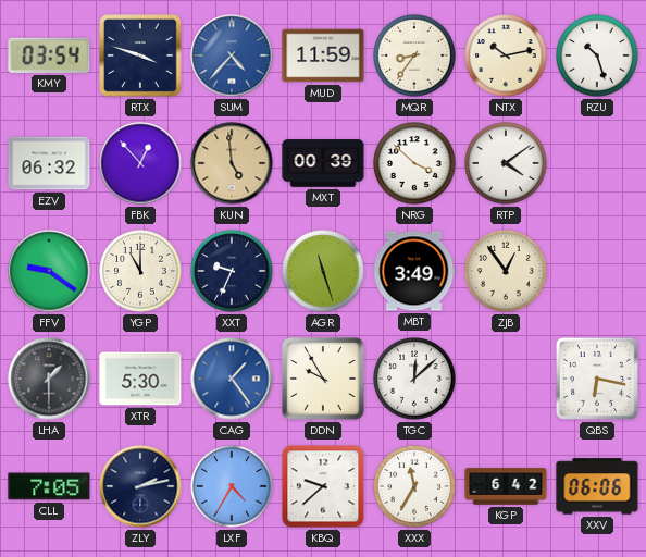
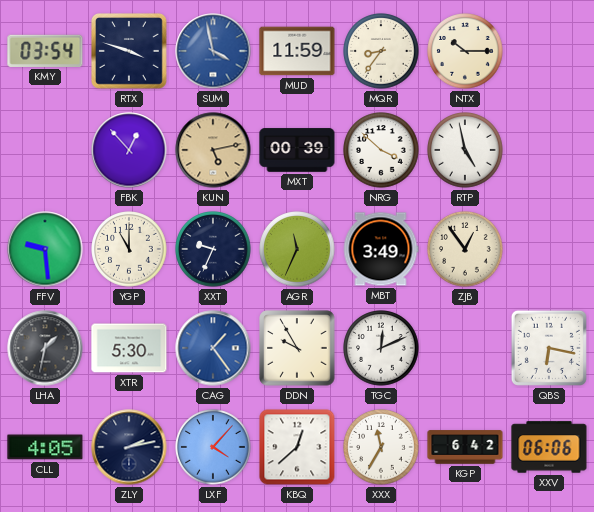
SUM: 4:37 -> 3:58 (213, 51)
NTX: 10:13 -> 10:15 (465, 51)
RZU: 10:27 -> none (597, 55)
EZV: 06:32 -> none (49, 163)
KUN: 4:59 -> 5:13 (213, 150)
RTP: 4:09 -> 4:58 (465, 150)
FFV: 9:21 -> 9:29 (45, 249)
AGR: 11:27 -> 11:34 (297, 249)
LHA: 1:30 -> 1:32 (45, 348)
TGC: 12:08 -> 12:11 (381, 348)
CLL: 7:05 -> 4:05 (45, 447)
LXF: 4:35 -> 4:07 (213, 447)
KBQ: 9:38 -> 12:38 (297, 447)
